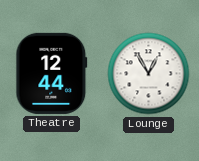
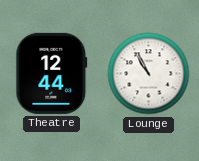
Lounge: 12:55 -> 10:55 (149, 74)
